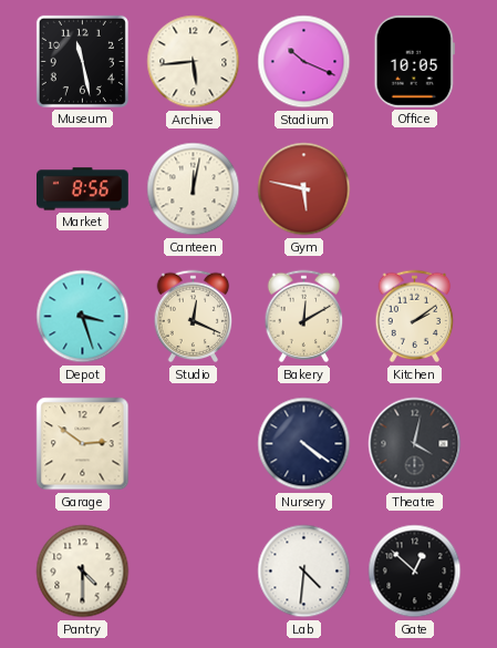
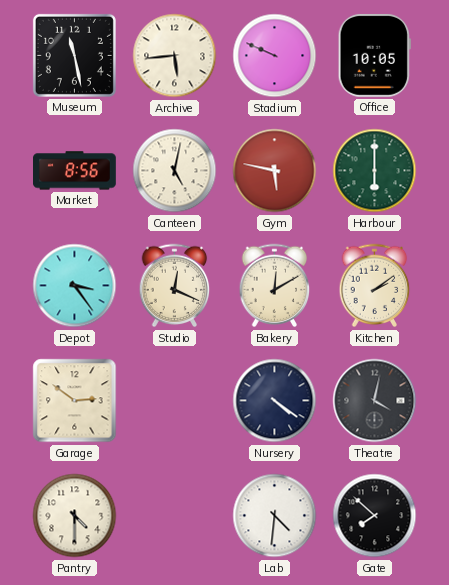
Stadium: 10:19 -> 9:49 (275, 56)
Canteen: 12:02 -> 5:02 (175, 171)
Harbour: none -> 6:00 (375, 171)
Depot: 3:27 -> 3:24 (75, 286)
Gate: 12:52 -> 7:52 (375, 516)
